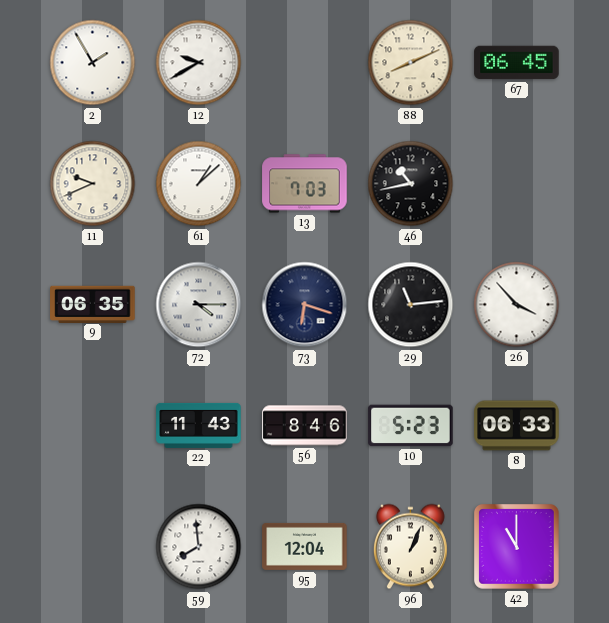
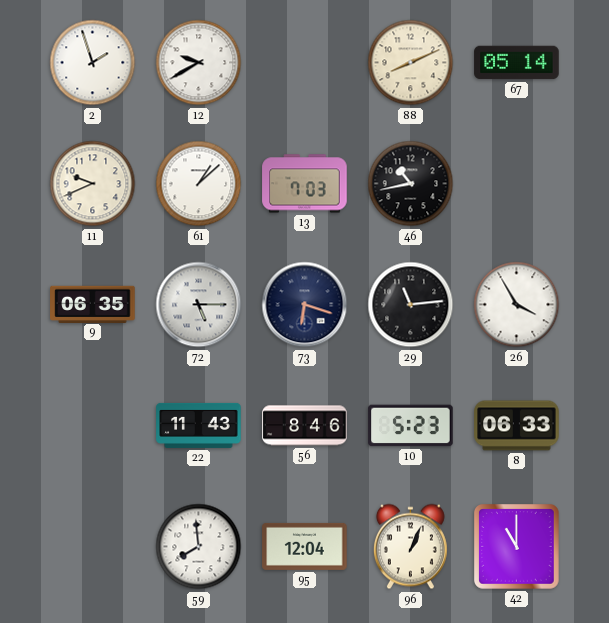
2: 1:55 -> 1:57 (93, 63)
67: 06:45 -> 05:14 (517, 63)
72: 4:15 -> 5:15 (199, 305)
26: 3:53 -> 3:55 (517, 305)
